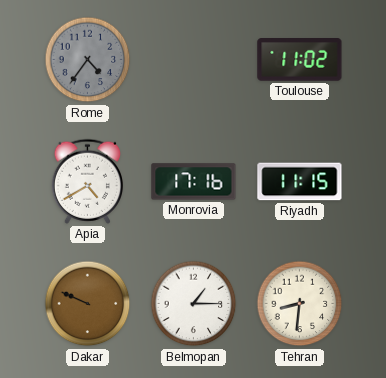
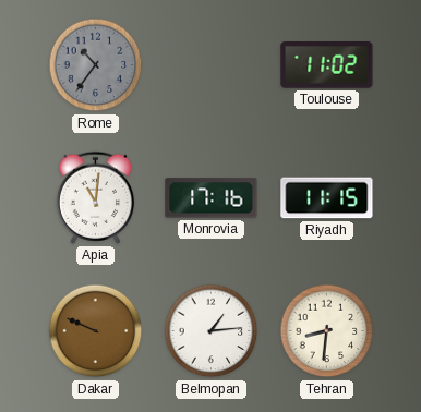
Rome: 4:36 -> 10:36 (96, 65)
Apia: 4:40 -> 11:01 (95, 197)
Belmopan: 1:15 -> 1:14 (212, 331)
